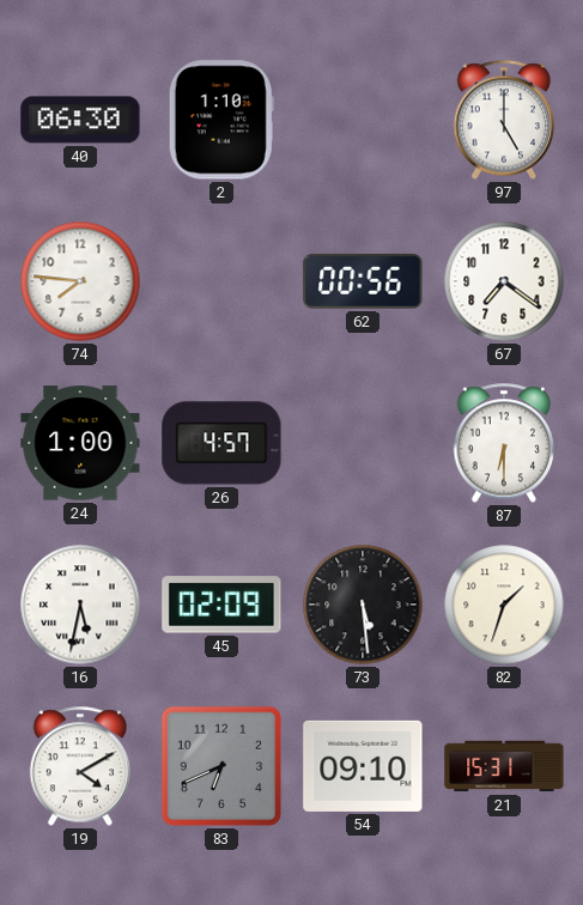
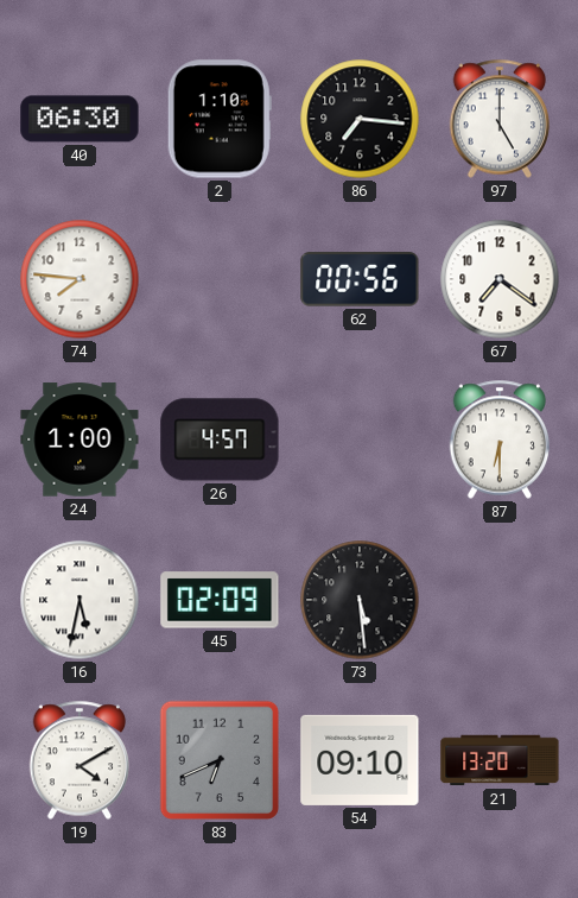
86: none -> 7:16 (360, 119)
82: 1:33 -> none (504, 605)
21: 15:31 -> 13:20 (500, 760)
